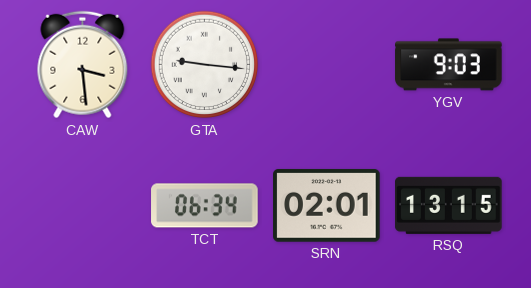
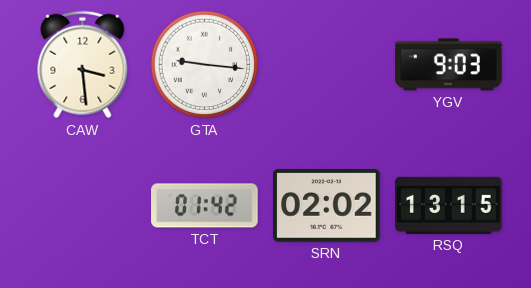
TCT: 06:34 -> 01:42 (205, 206)
SRN: 02:01 -> 02:02 (327, 206)
